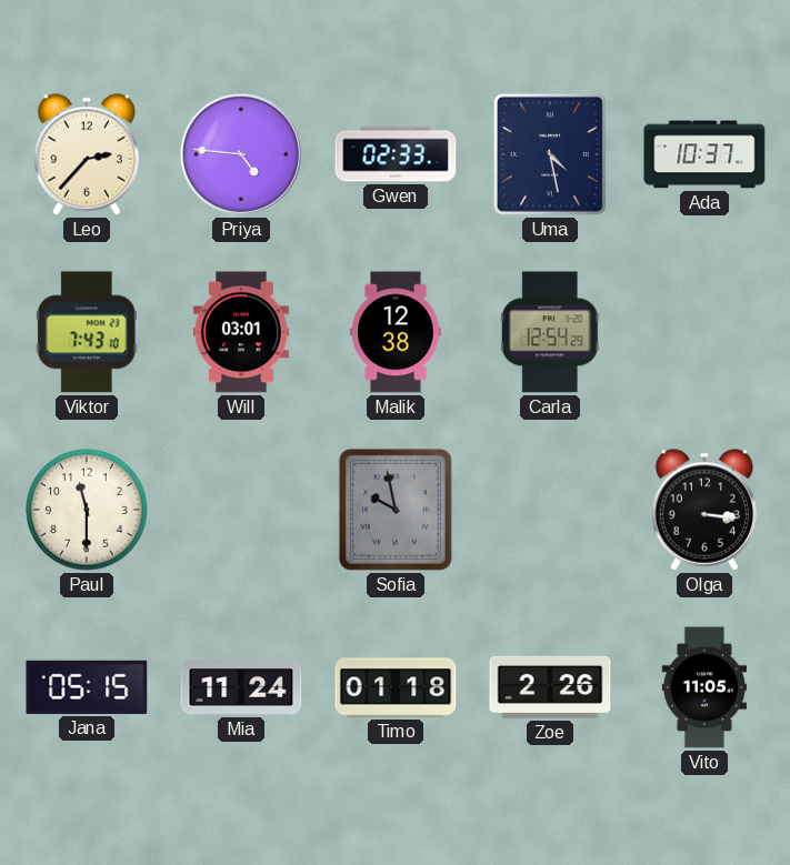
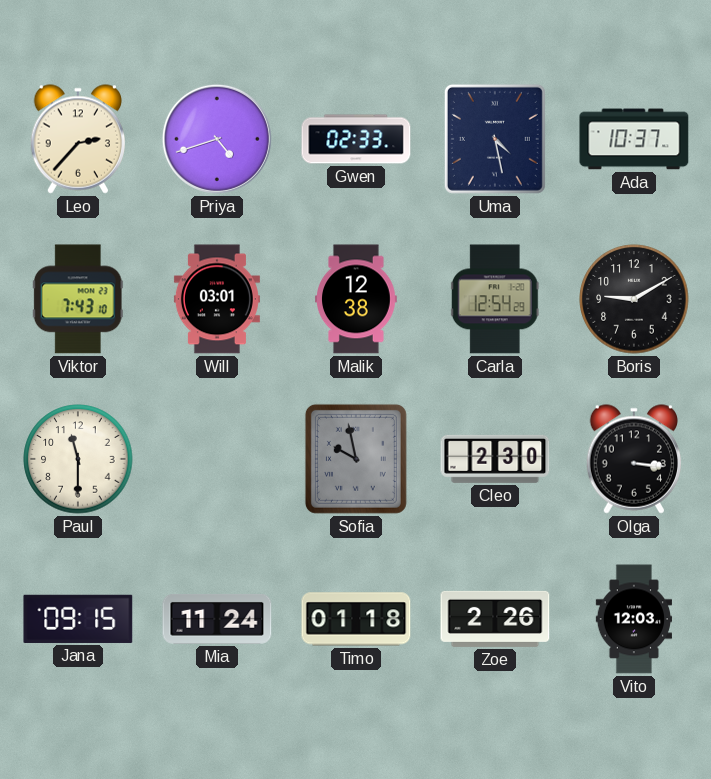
Priya: 4:46 -> 4:42 (217, 139)
Boris: none -> 9:10 (634, 299)
Cleo: none -> 2:30 (495, 459)
Jana: 05:15 -> 09:15 (78, 619)
Vito: 11:05 -> 12:03 (633, 619)
